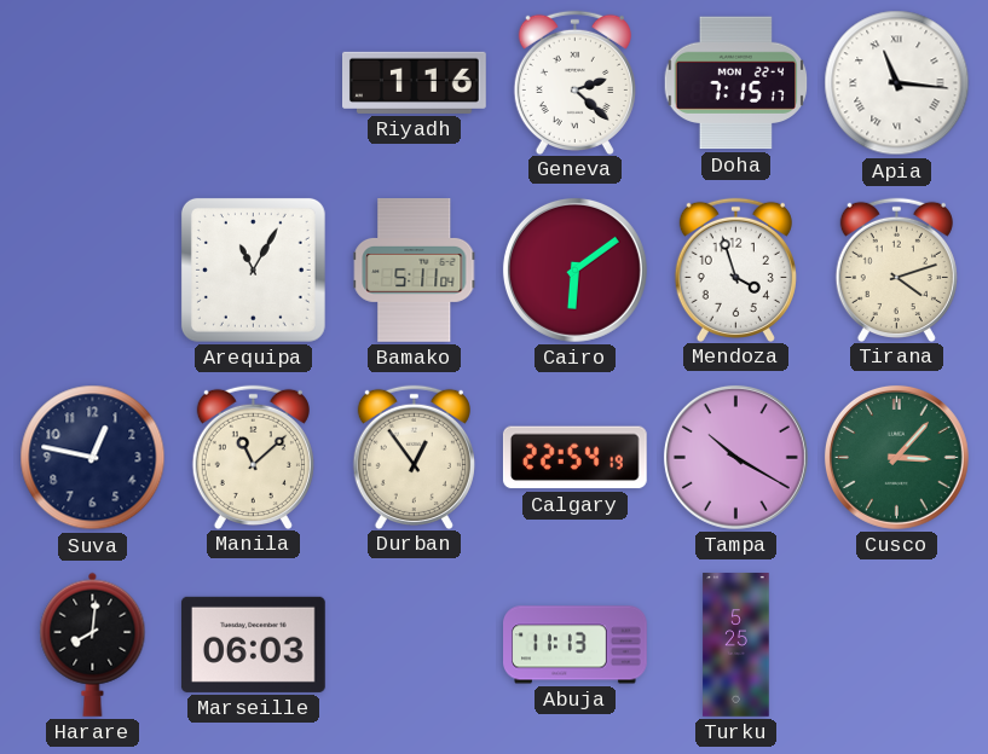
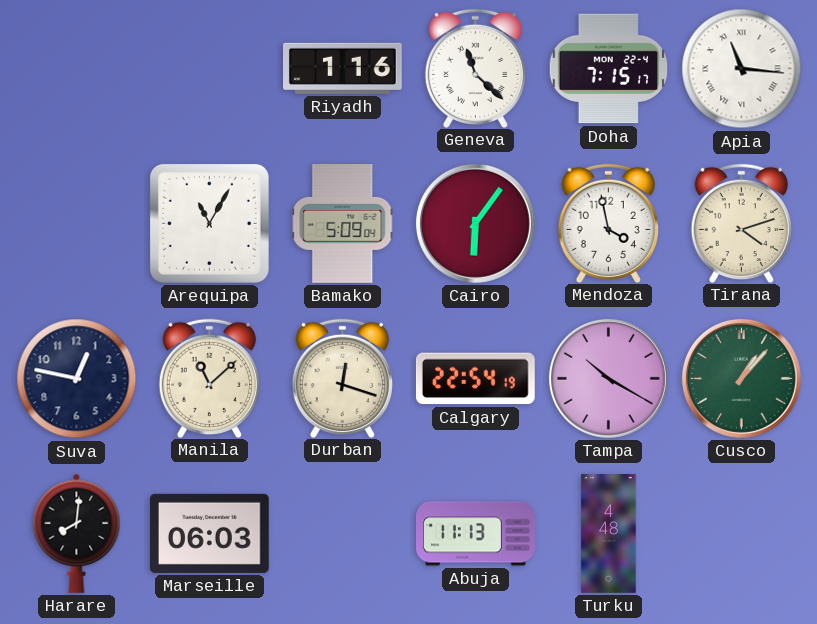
Geneva: 2:22 -> 11:22 (475, 68)
Bamako: 5:11 -> 5:09 (343, 224)
Cairo: 6:09 -> 6:06 (475, 223)
Mendoza: 3:57 -> 3:58 (608, 223)
Durban: 12:54 -> 12:18 (342, 378)
Cusco: 3:07 -> 1:07 (741, 378)
Turku: 5:25 -> 4:48 (609, 534)
